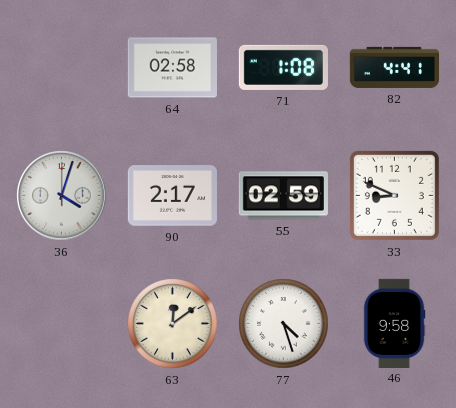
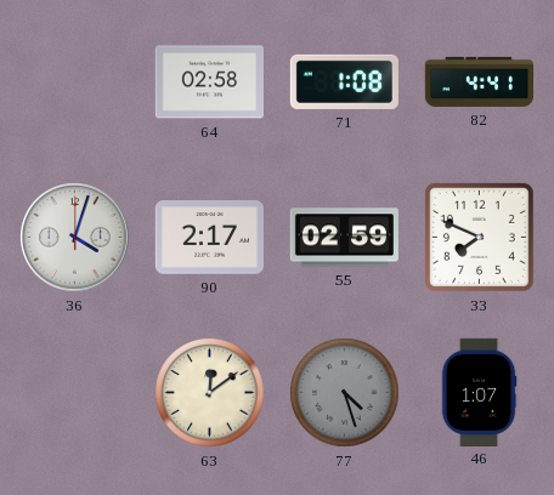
33: 8:49 -> 7:49 (479, 237)
77 dial: white -> grey (345, 393)
46: 9:58 -> 1:07 (479, 392)
